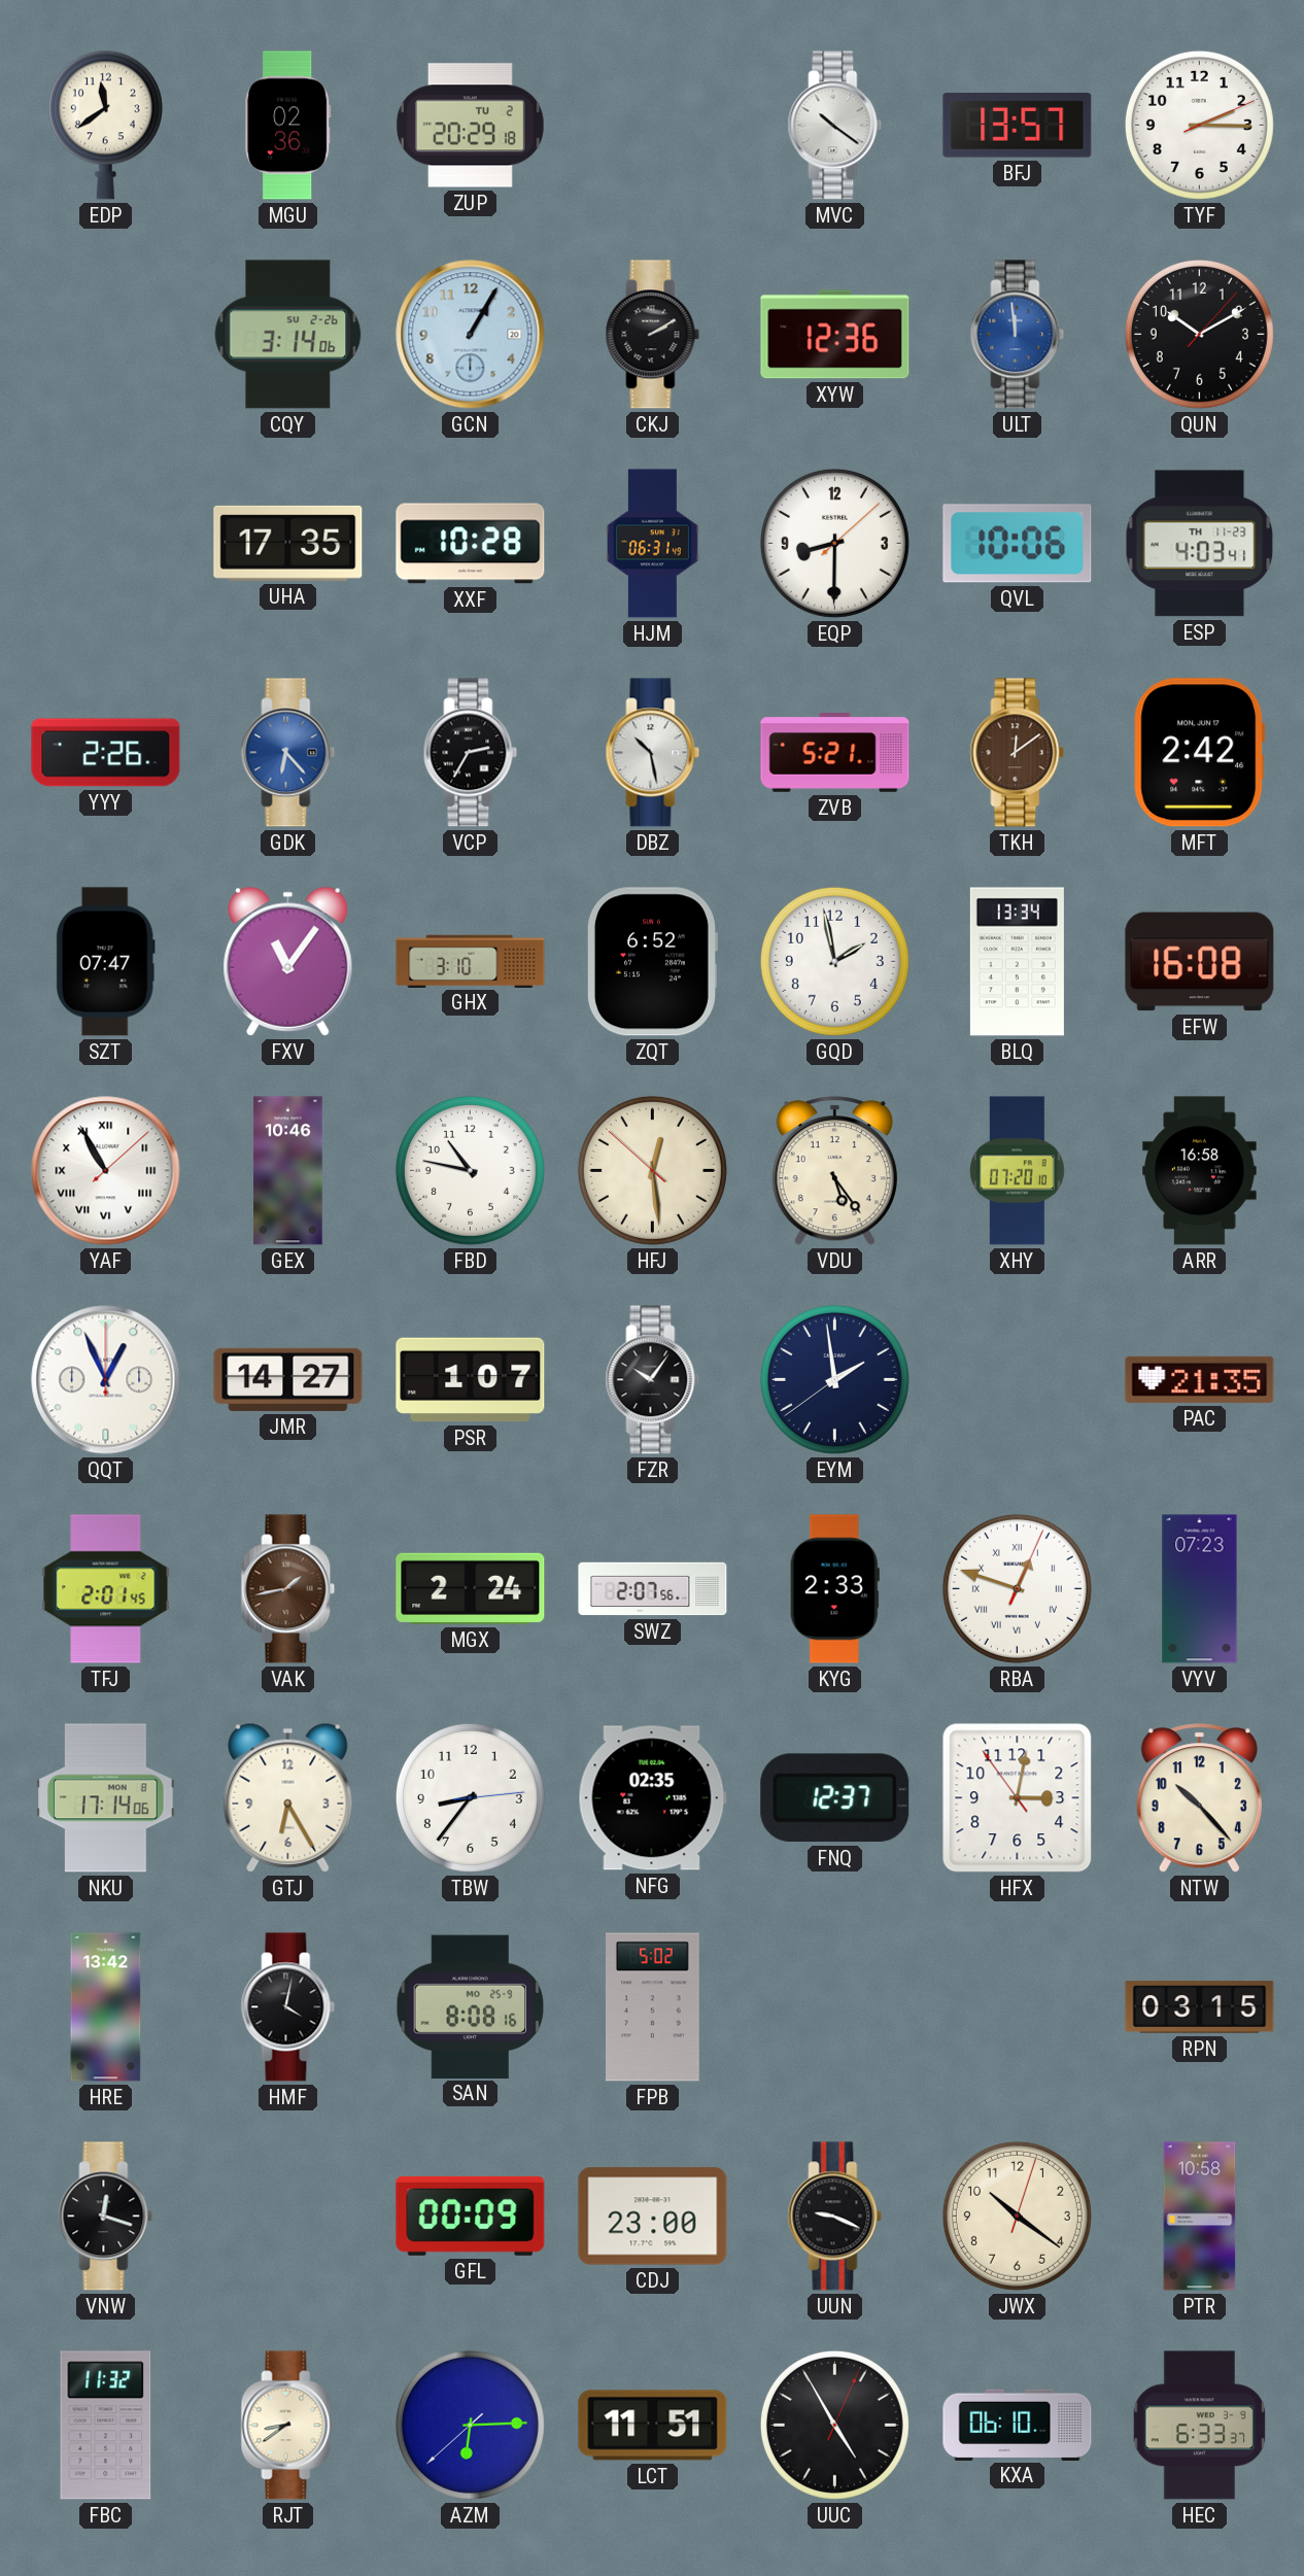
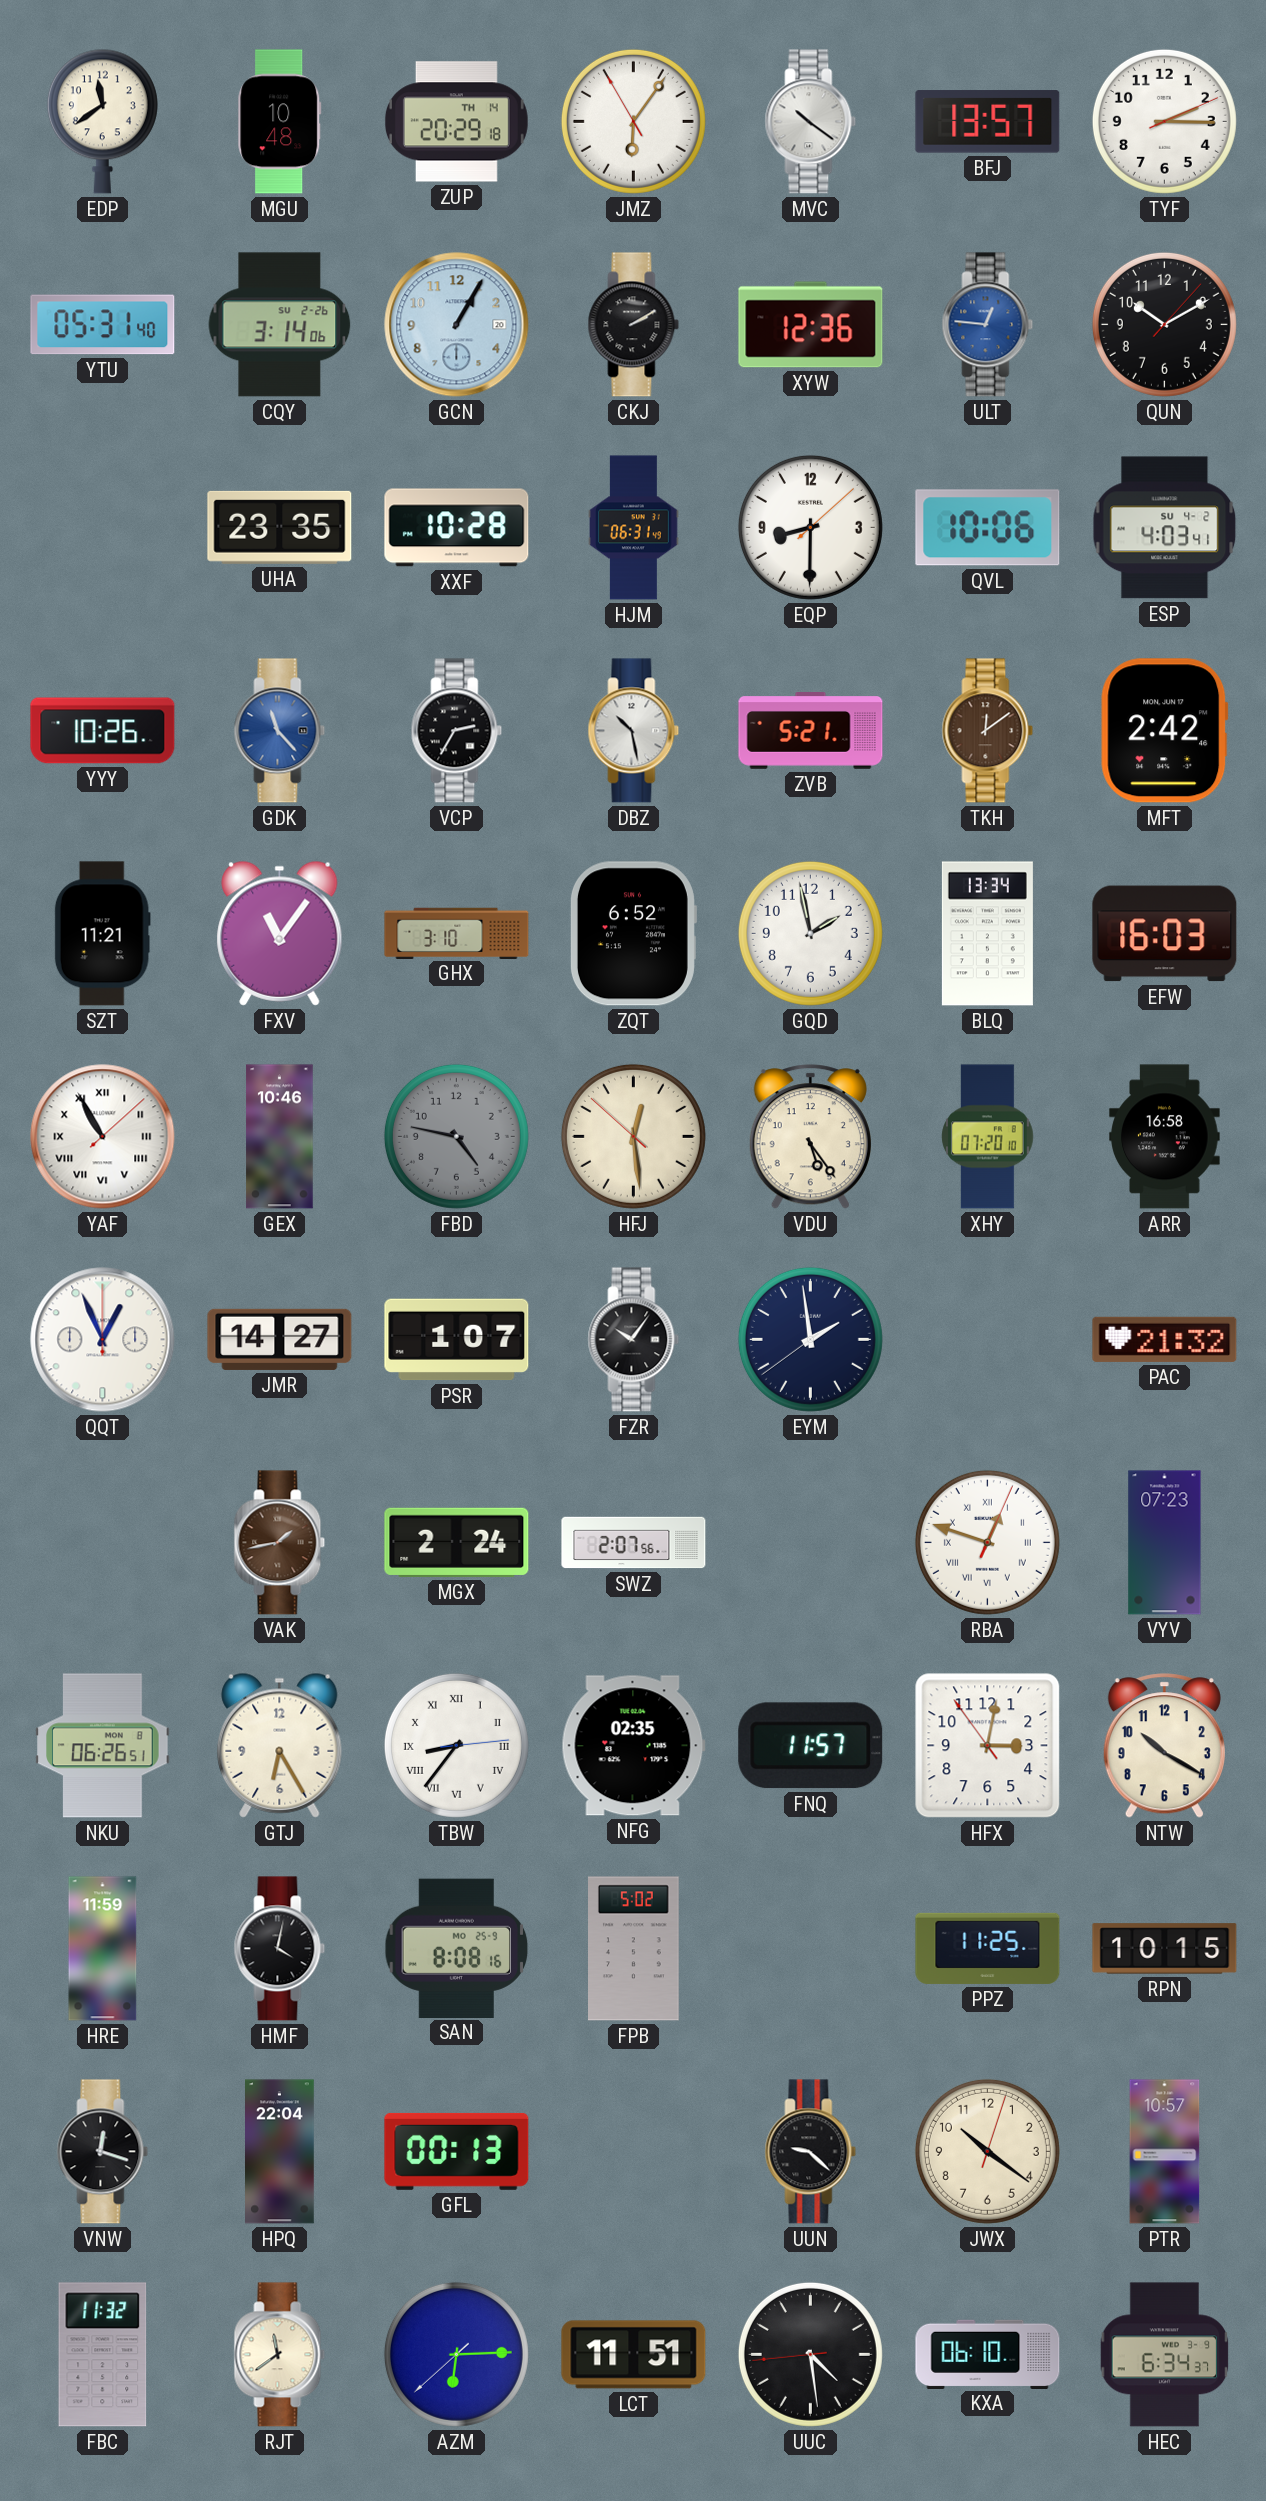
MGU: 02:36 -> 10:48 (280, 122)
ZUP date: TU 2 -> TH 14 (456, 122)
JMZ: none -> 6:05 (633, 121)
YTU: none -> 05:31 (103, 325)
ULT: 11:59 -> 12:46 (988, 325)
UHA: 17:35 -> 23:35 (280, 527)
ESP date: TH 11-23 -> SU 4-2 (1165, 528)
YYY: 2:26 -> 10:26 (103, 731)
GDK: 6:23 -> 11:23 (280, 731)
SZT: 07:47 -> 11:21 (102, 934)
EFW: 16:08 -> 16:03 (1165, 934)
FBD: 10:47 -> 4:47 (456, 1136)
FBD dial: white -> grey (456, 1136)
PAC: 21:35 -> 21:32 (1165, 1339)
TFJ: 2:01 -> none (106, 1589)
KYG: 2:33 -> none (834, 1589)
NKU: 17:14 -> 06:26 (103, 1746)
TBW numerals: Arabic -> Roman (456, 1745)
FNQ: 12:37 -> 11:57 (811, 1746)
NTW: 10:23 -> 10:20 (1164, 1746)
HRE: 13:42 -> 11:59 (103, 1949)
PPZ: none -> 11:25 (988, 1948)
RPN: 03:15 -> 10:15 (1165, 1949)
HPQ: none -> 22:04 (280, 2152)
GFL: 00:09 -> 00:13 (457, 2151)
CDJ: 23:00 -> none (653, 2217)
UUN: 9:19 -> 9:22 (811, 2152)
PTR: 10:58 -> 10:57 (1165, 2152)
RJT: 8:39 -> 11:39 (280, 2355)
UUC: 4:55 -> 4:28 (810, 2354)
HEC: 6:33 -> 6:34 (1165, 2355)
